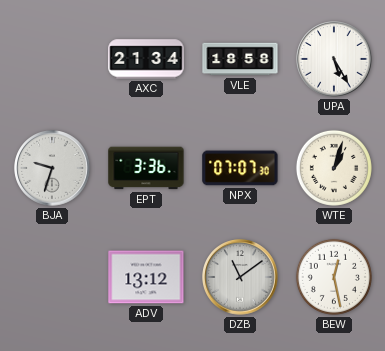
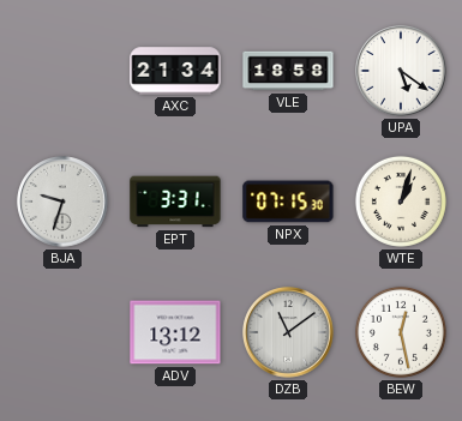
UPA: 5:25 -> 5:21 (401, 71)
EPT: 3:36 -> 3:31 (175, 202)
NPX: 07:07 -> 07:15 (288, 202)
